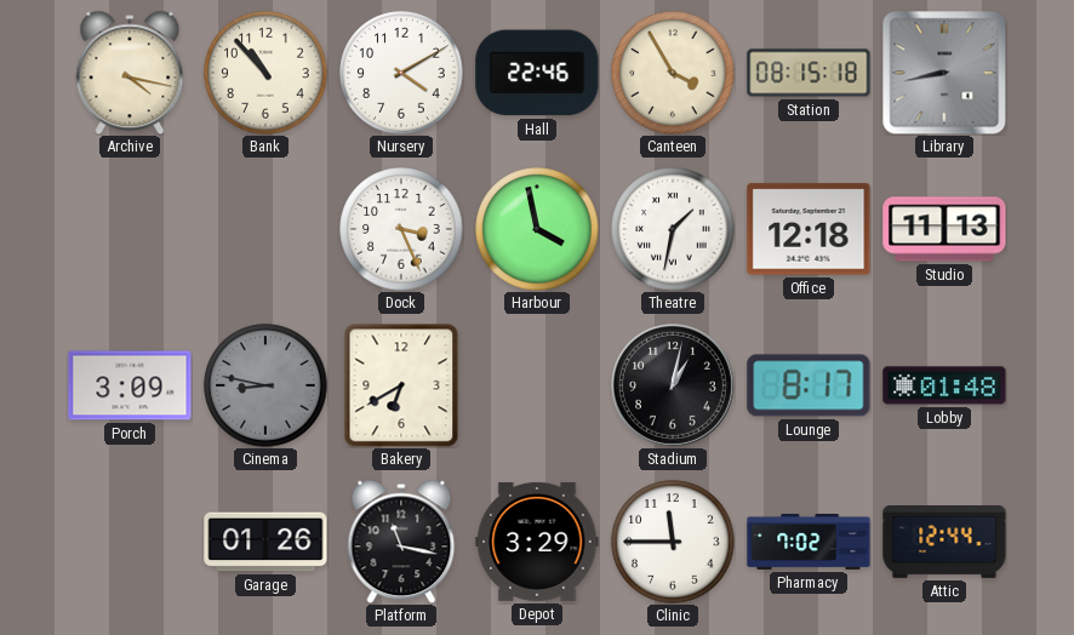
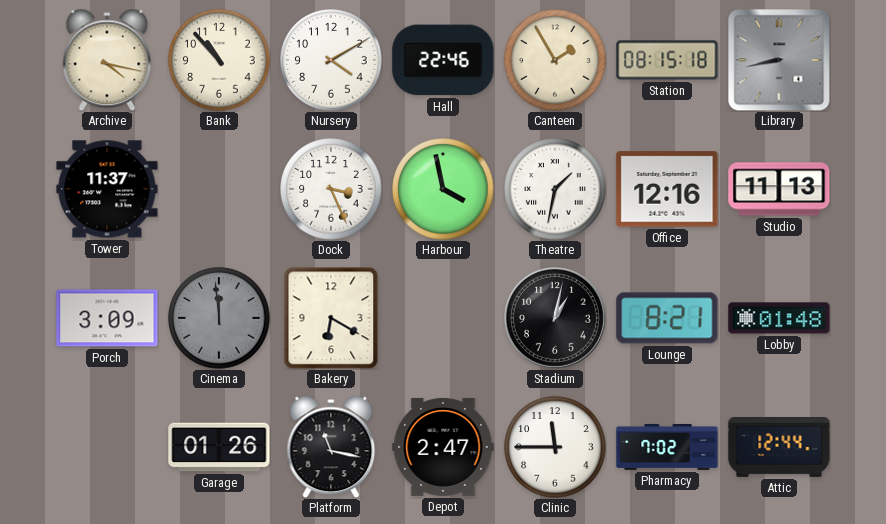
Canteen: 3:55 -> 1:55 (555, 60)
Tower: none -> 11:37 (107, 189)
Office: 12:18 -> 12:16 (667, 189)
Cinema: 8:47 -> 11:59 (219, 318)
Bakery: 6:40 -> 6:20 (331, 318)
Lounge: 8:17 -> 8:21 (667, 318)
Depot: 3:29 -> 2:47 (443, 447)
